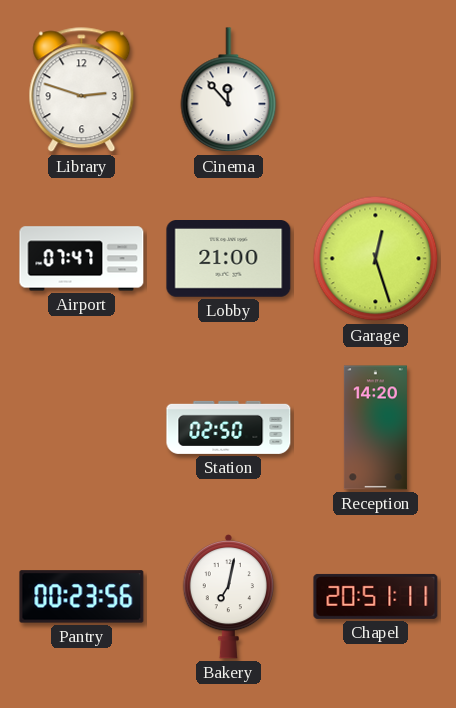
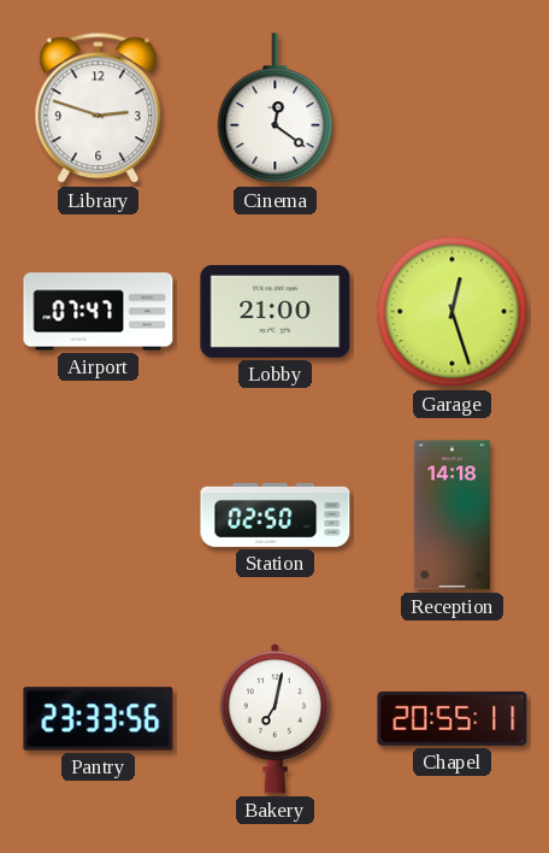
Cinema: 11:53 -> 12:21 (276, 108)
Reception: 14:20 -> 14:18 (451, 516)
Pantry: 00:23 -> 23:33 (99, 719)
Chapel: 20:51 -> 20:55 (453, 718)
